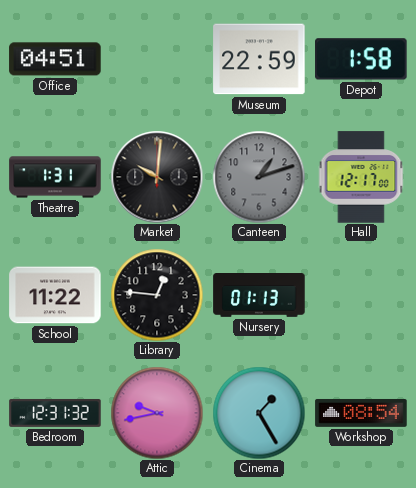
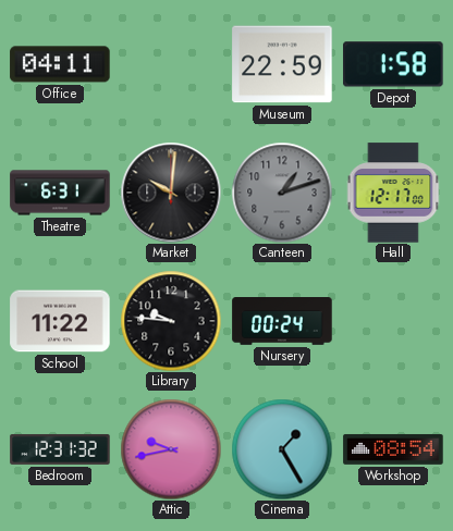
Office: 04:51 -> 04:11 (60, 64)
Theatre: 1:31 -> 6:31 (60, 193)
Library: 12:46 -> 9:46 (171, 321)
Nursery: 01:13 -> 00:24 (282, 322)
